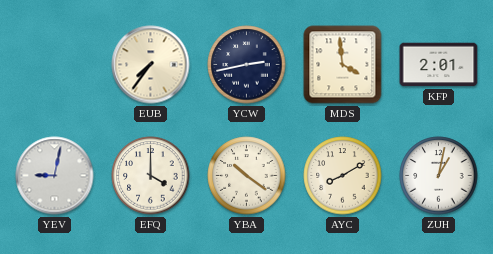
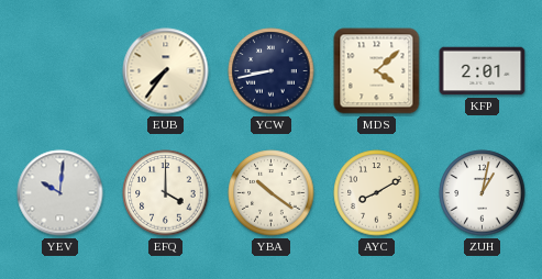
YCW: 2:43 -> 8:43 (272, 71)
MDS: 3:59 -> 4:08 (377, 71)
YEV: 9:02 -> 10:01 (60, 193)
